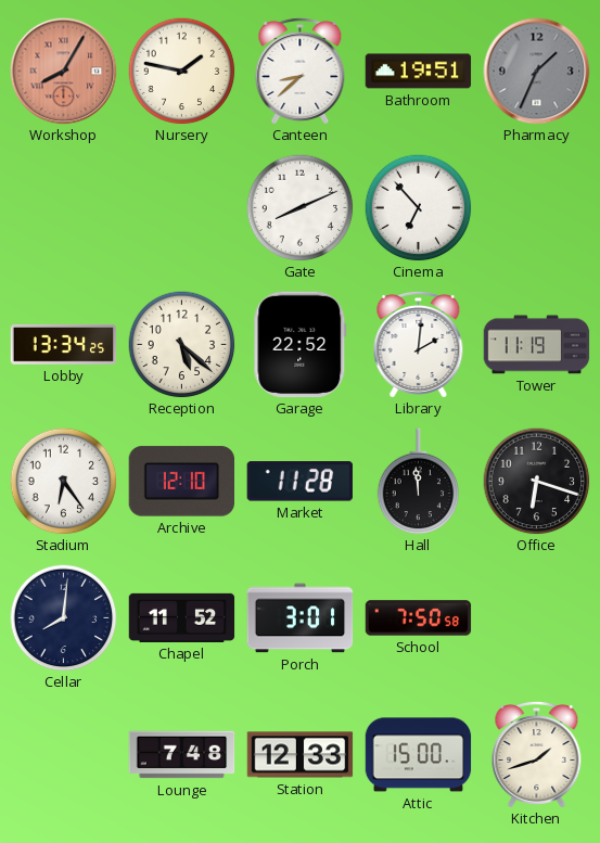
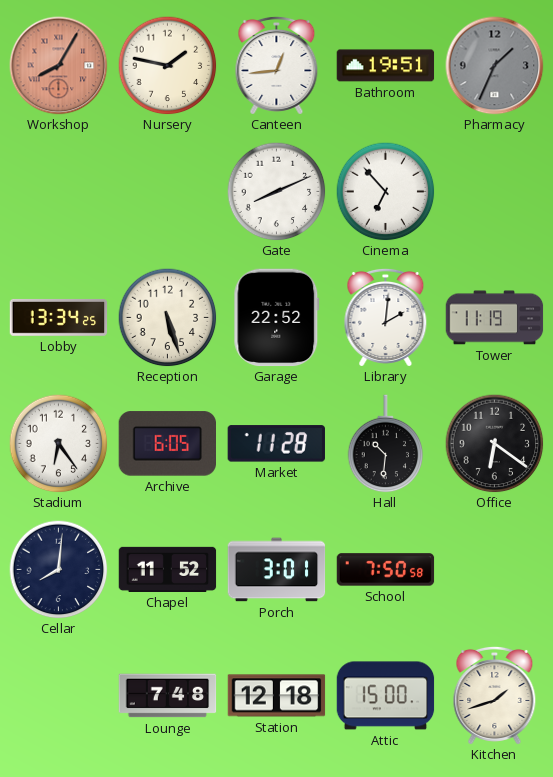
Canteen: 8:38 -> 12:44 (277, 65)
Reception: 5:22 -> 5:27 (168, 318)
Archive: 12:10 -> 6:05 (168, 444)
Hall: 11:59 -> 10:31 (386, 444)
Office: 6:18 -> 6:21 (495, 444)
Station: 12:33 -> 12:18 (277, 696)
